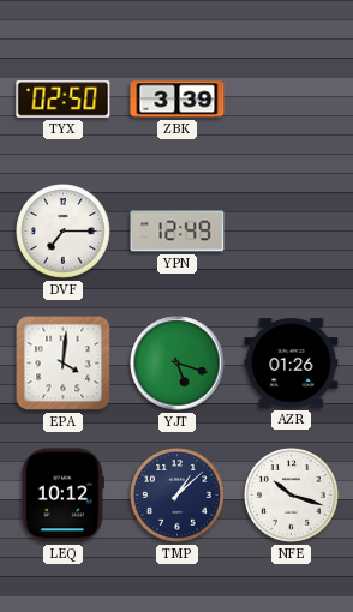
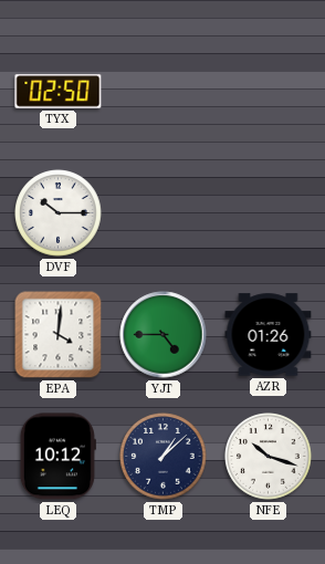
ZBK: 3:39 -> none (178, 100)
DVF: 7:15 -> 10:15 (59, 213)
YPN: 12:49 -> none (178, 232)
YJT: 5:18 -> 4:45 (164, 335)
